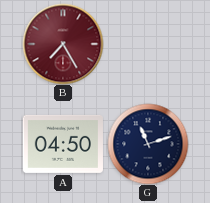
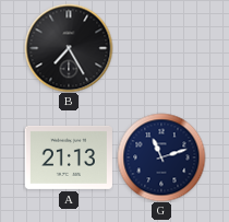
B dial: burgundy -> black (69, 48)
A: 04:50 -> 21:13 (68, 157)
